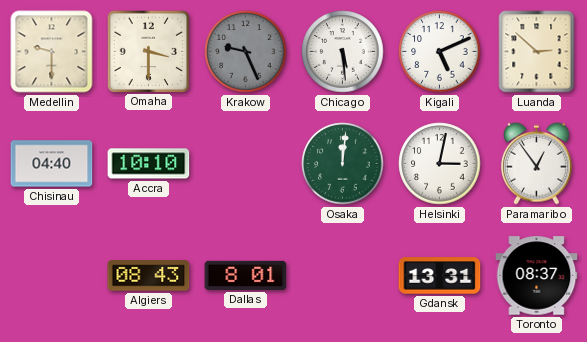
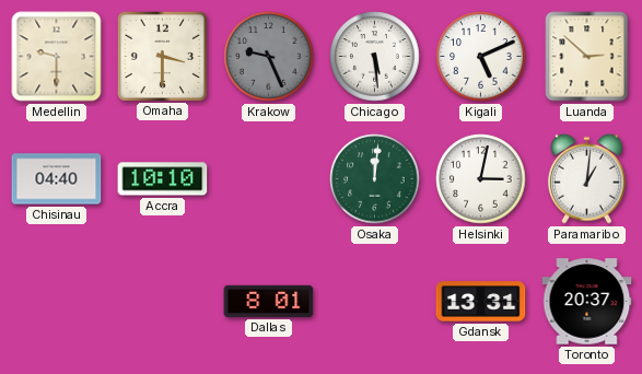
Paramaribo: 12:54 -> 1:01 (586, 178)
Algiers: 08:43 -> none (149, 276)
Toronto: 08:37 -> 20:37 (587, 302)
